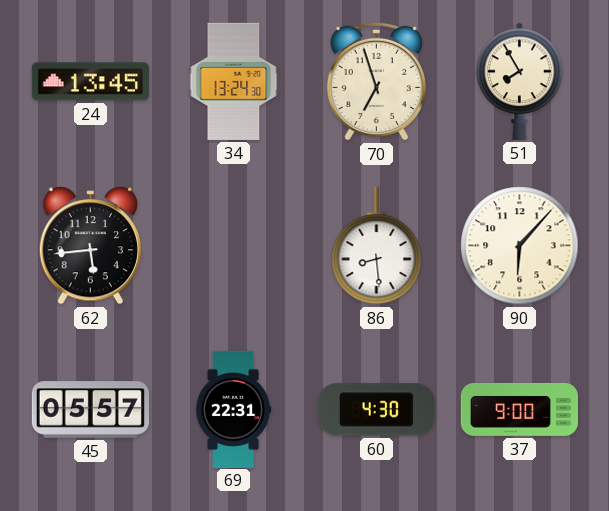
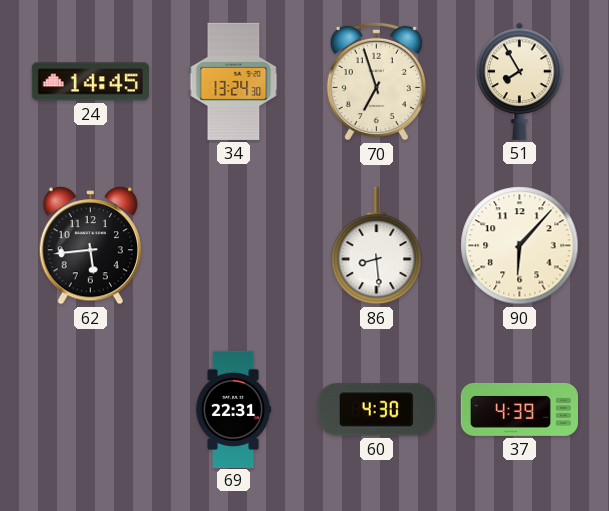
24: 13:45 -> 14:45 (90, 82)
45: 05:57 -> none (90, 410)
37: 9:00 -> 4:39 (519, 409)
